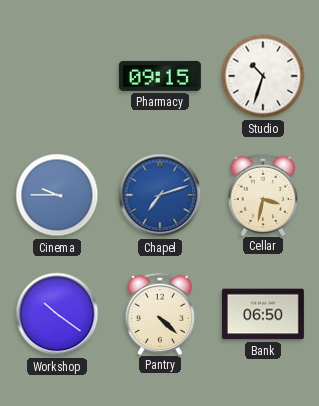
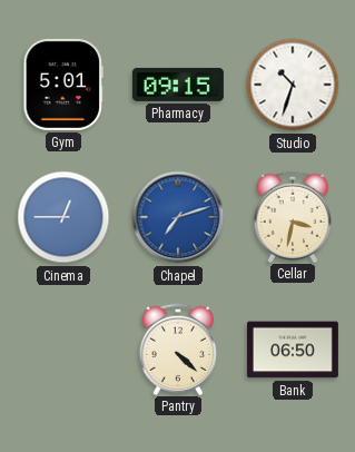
Gym: none -> 5:01 (63, 85)
Cinema: 9:45 -> 12:45 (63, 217)
Workshop: 10:21 -> none (57, 314)
